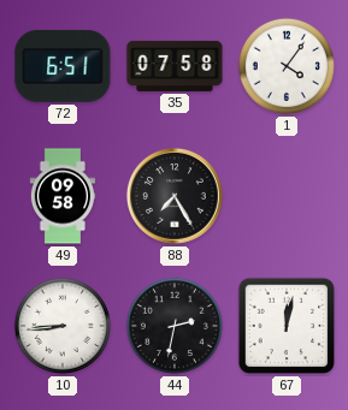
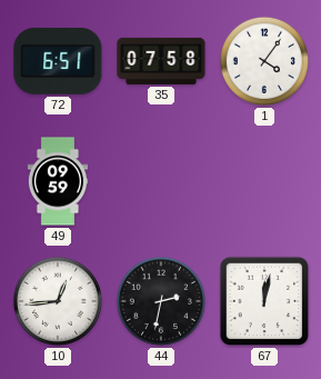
49: 09:58 -> 09:59 (58, 181)
88: 7:25 -> none (175, 197)
10: 8:44 -> 12:44 (58, 301)
